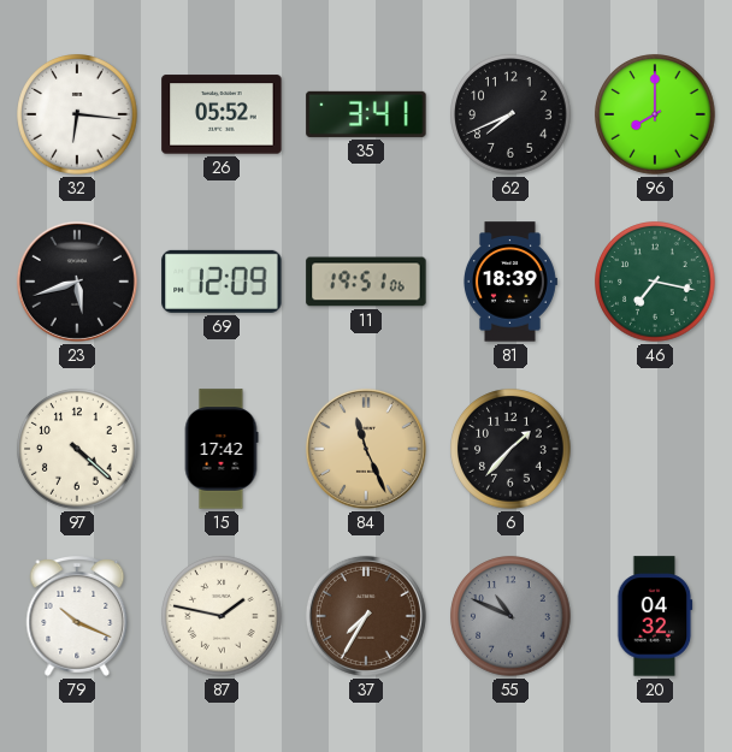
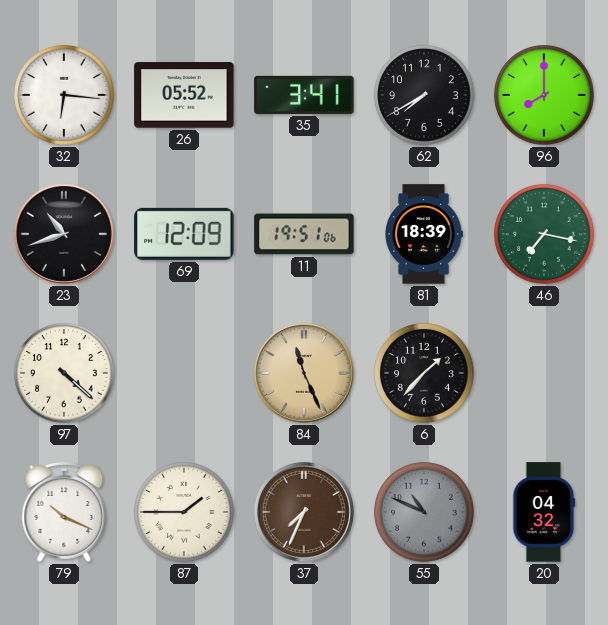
62: 7:41 -> 7:40 (424, 95)
23: 5:42 -> 10:42 (64, 234)
15: 17:42 -> none (222, 449)
87: 1:47 -> 1:45 (184, 512)
37: 7:35 -> 7:34 (304, 512)
